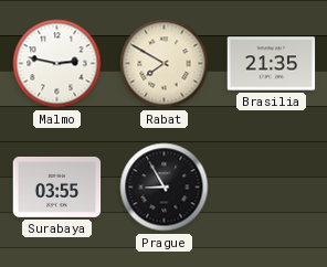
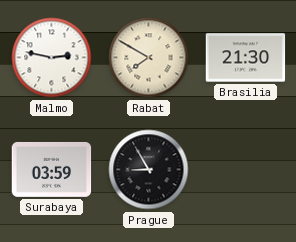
Brasilia: 21:35 -> 21:30 (246, 58)
Surabaya: 03:55 -> 03:59 (52, 169)
